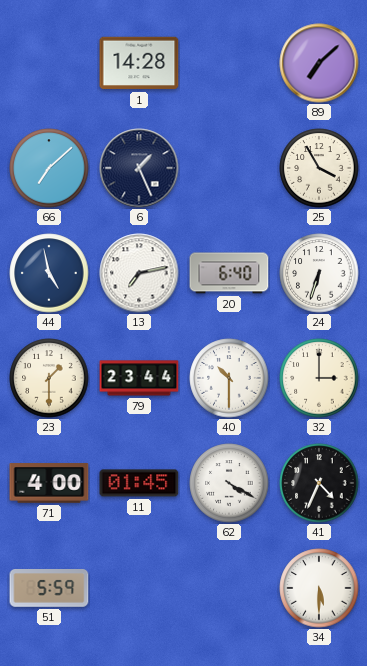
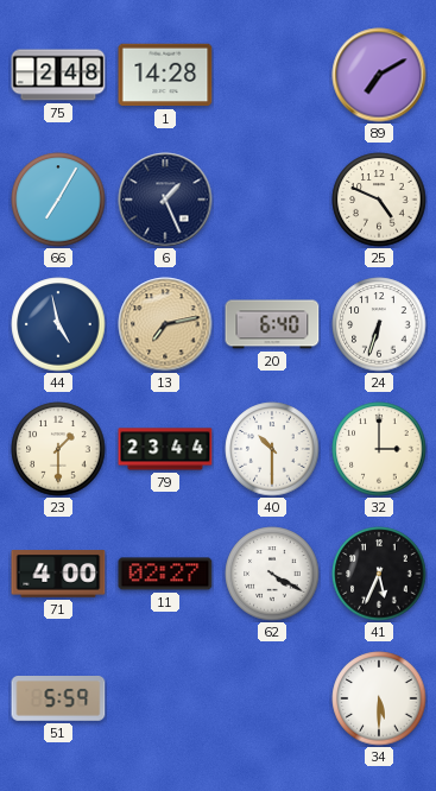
75: none -> 2:48 (58, 75)
89: 7:08 -> 7:10 (379, 75)
66: 7:08 -> 7:05 (58, 200)
25: 3:55 -> 4:49 (379, 200)
13 dial: white -> champagne (165, 324)
11: 01:45 -> 02:27 (165, 574)
41: 4:34 -> 5:34 (379, 574)
